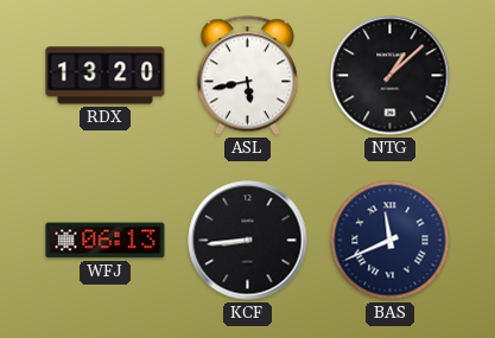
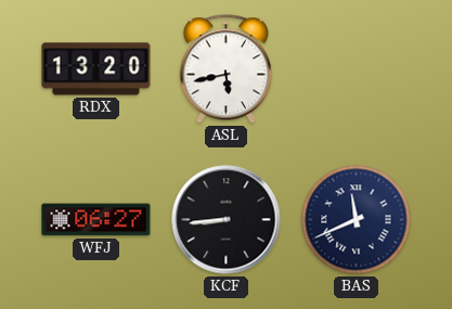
NTG: 1:08 -> none (391, 76)
WFJ: 06:13 -> 06:27 (96, 220)
